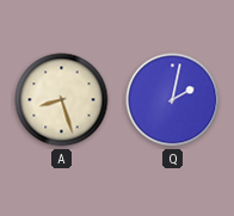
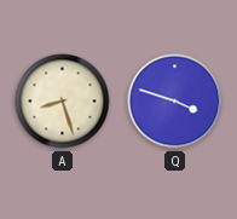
Q: 2:02 -> 3:48 (175, 102)
